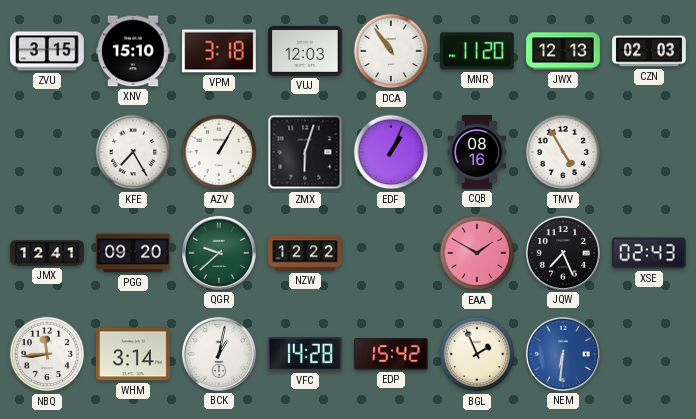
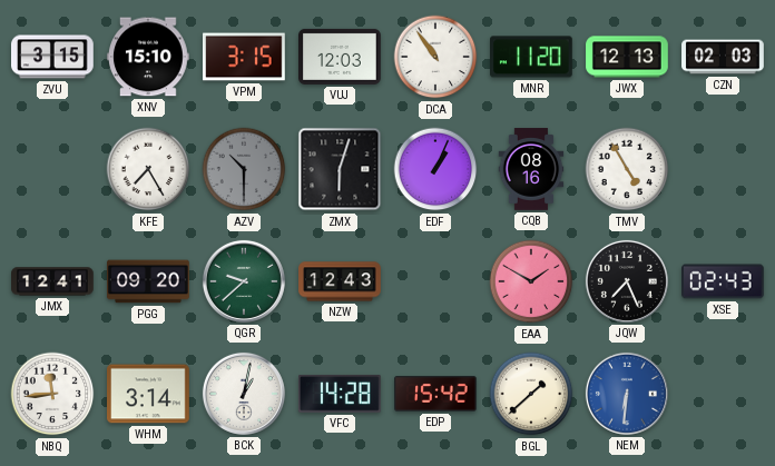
VPM: 3:18 -> 3:15 (245, 57)
AZV: 1:05 -> 10:30 (244, 169)
AZV dial: white -> grey (244, 169)
NZW: 12:22 -> 12:43 (340, 281)
BGL: 1:56 -> 1:38 (531, 394)
